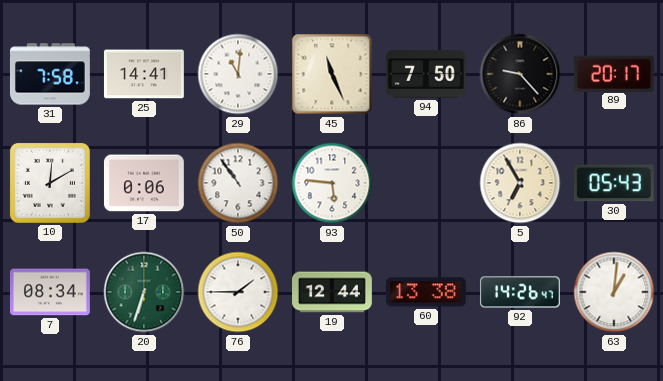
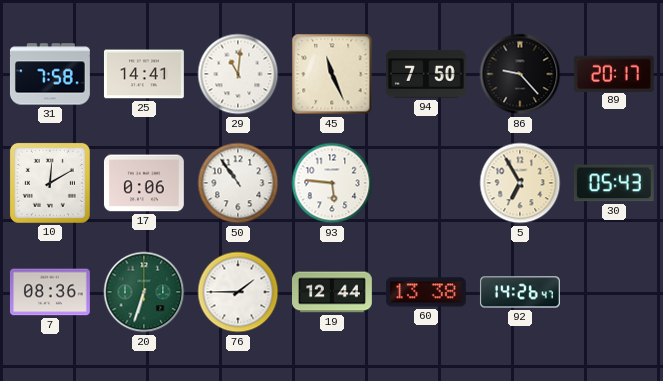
7: 08:34 -> 08:36 (50, 292)
63: 1:01 -> none (614, 292)
